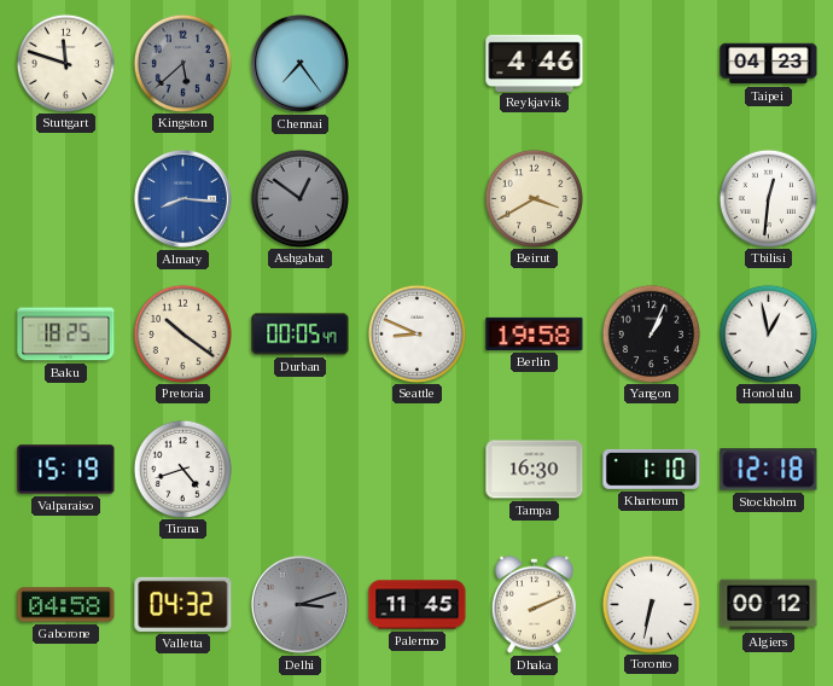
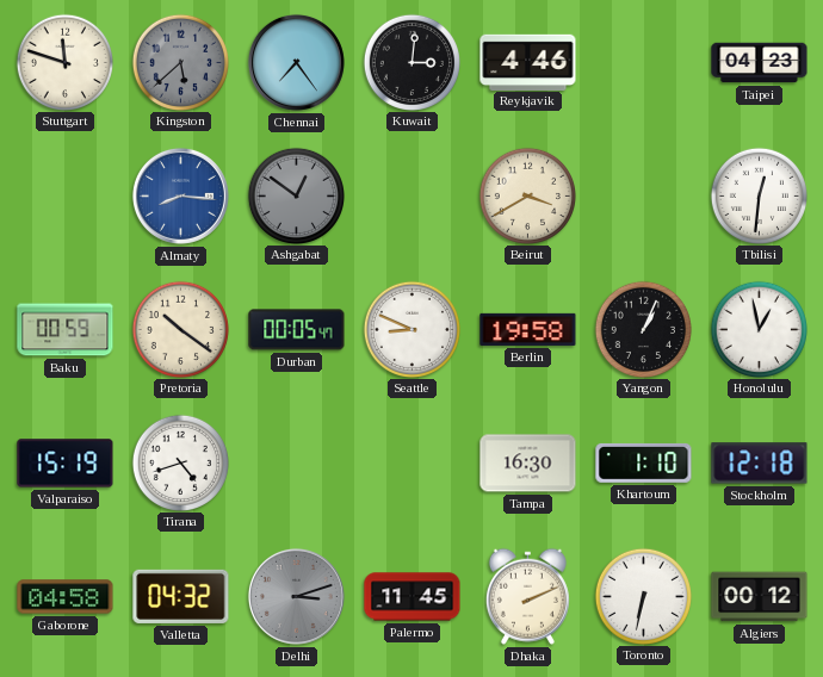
Kuwait: none -> 3:01 (411, 62)
Baku: 18:25 -> 00:59 (66, 330)
